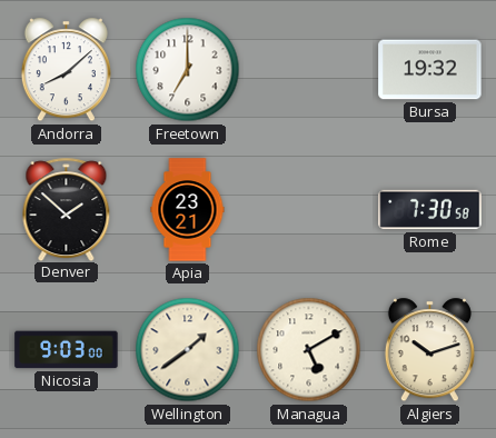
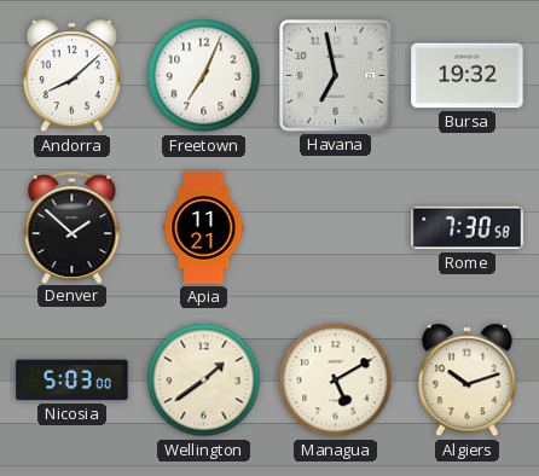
Freetown: 7:00 -> 7:04 (204, 76)
Havana: none -> 6:58 (336, 76)
Apia: 23:21 -> 11:21 (204, 228)
Nicosia: 9:03 -> 5:03 (73, 381)
